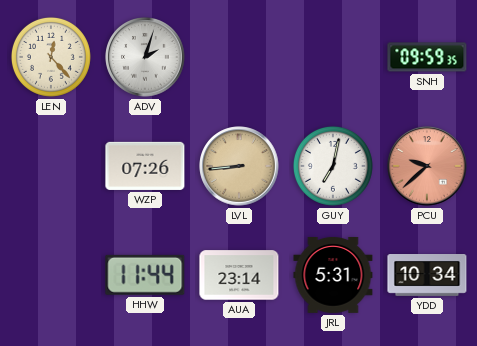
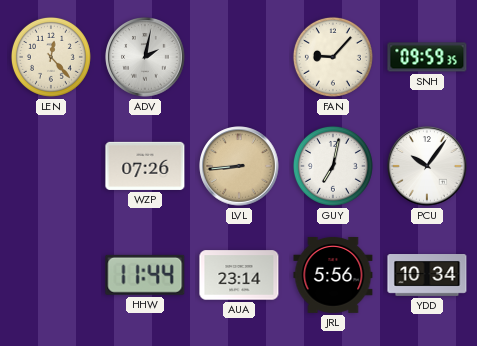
ADV: 2:03 -> 2:02 (145, 57)
FAN: none -> 9:07 (333, 57)
PCU: 9:38 -> 10:06 (427, 166)
PCU dial: salmon -> white (427, 166)
JRL: 5:31 -> 5:56 (333, 275)
